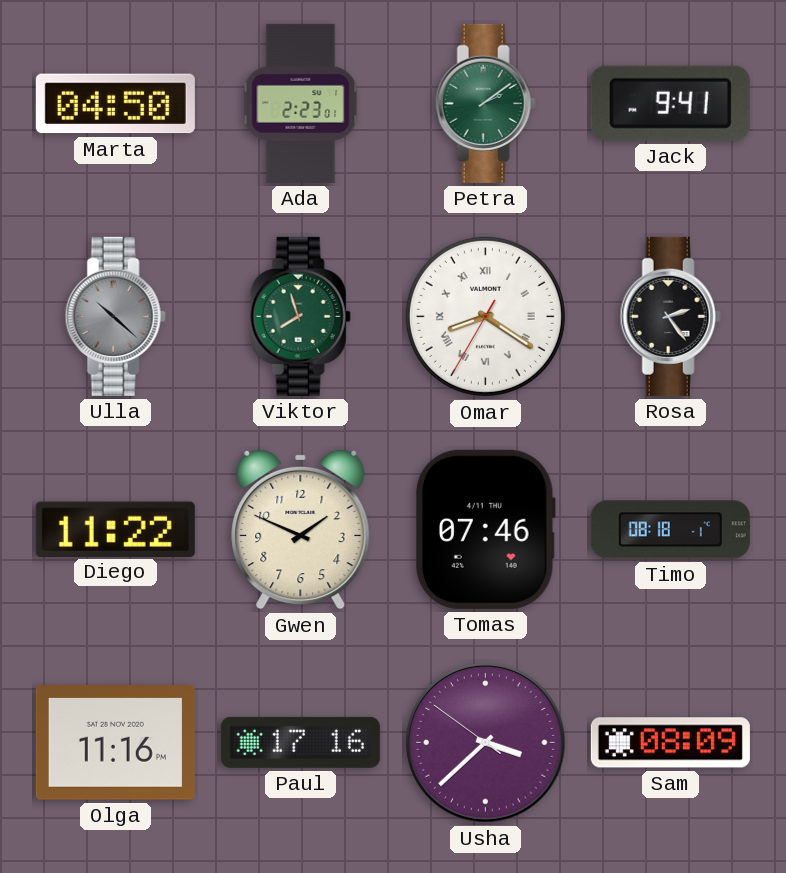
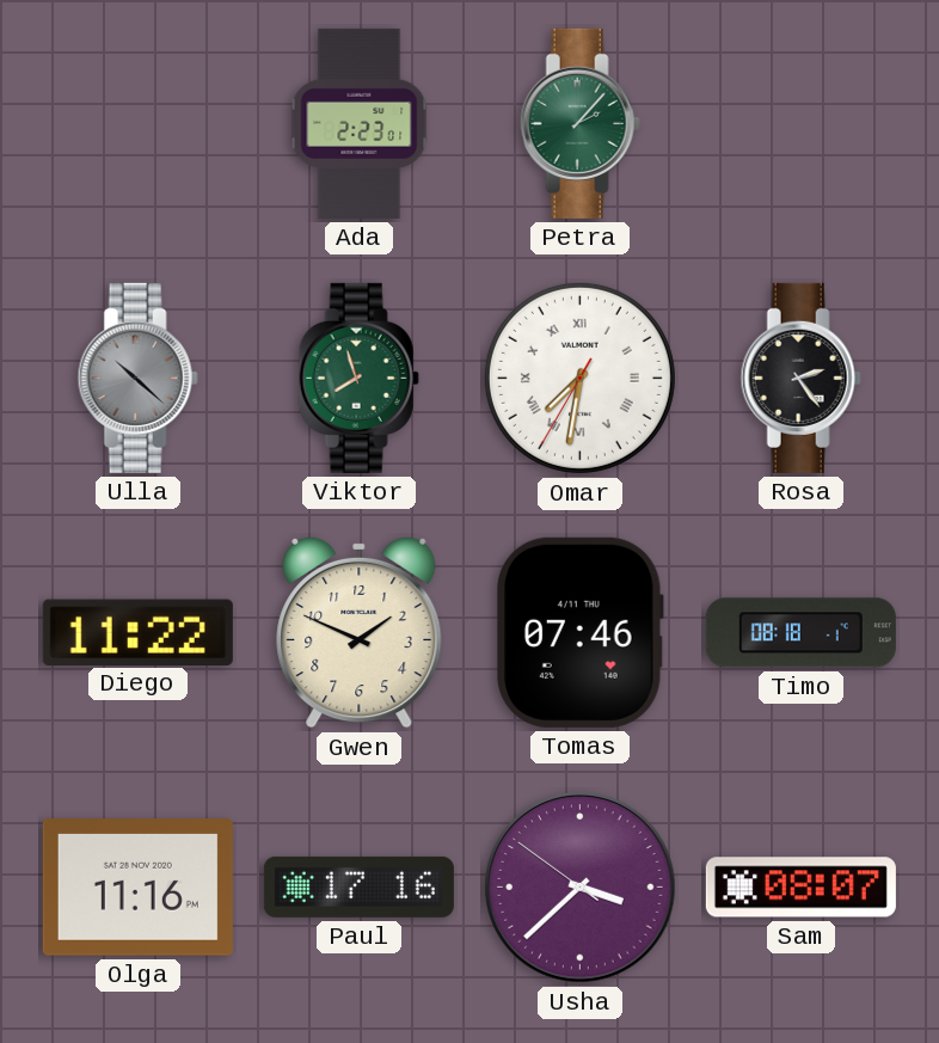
Marta: 04:50 -> none (115, 104)
Petra: 2:09 -> 2:07 (579, 123)
Jack: 9:41 -> none (670, 103)
Omar: 8:20 -> 7:31 (579, 378)
Sam: 08:09 -> 08:07 (800, 888)
